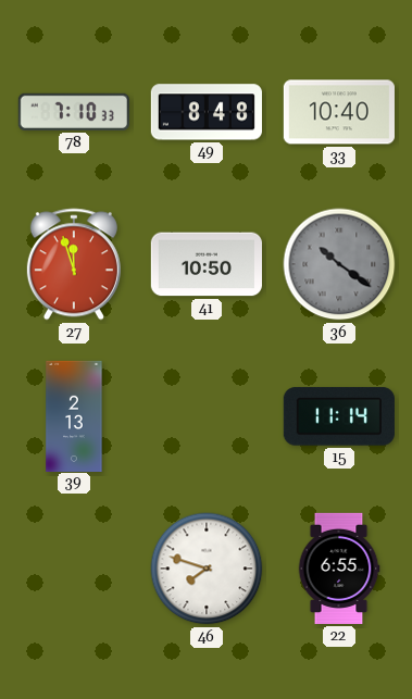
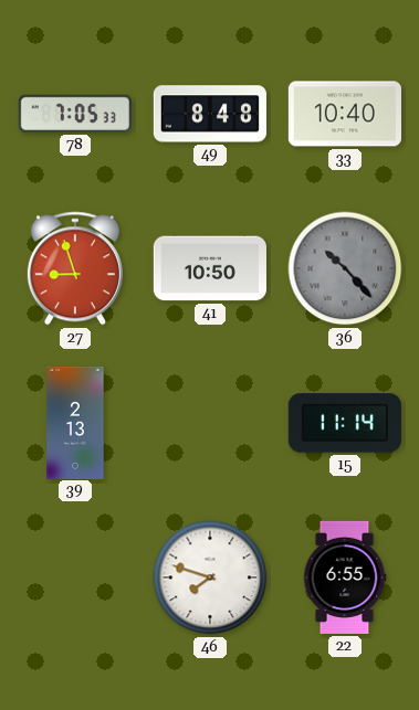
78: 7:10 -> 7:05 (75, 114)
27: 11:57 -> 8:57 (75, 268)
36: 10:21 -> 10:23 (345, 268)
